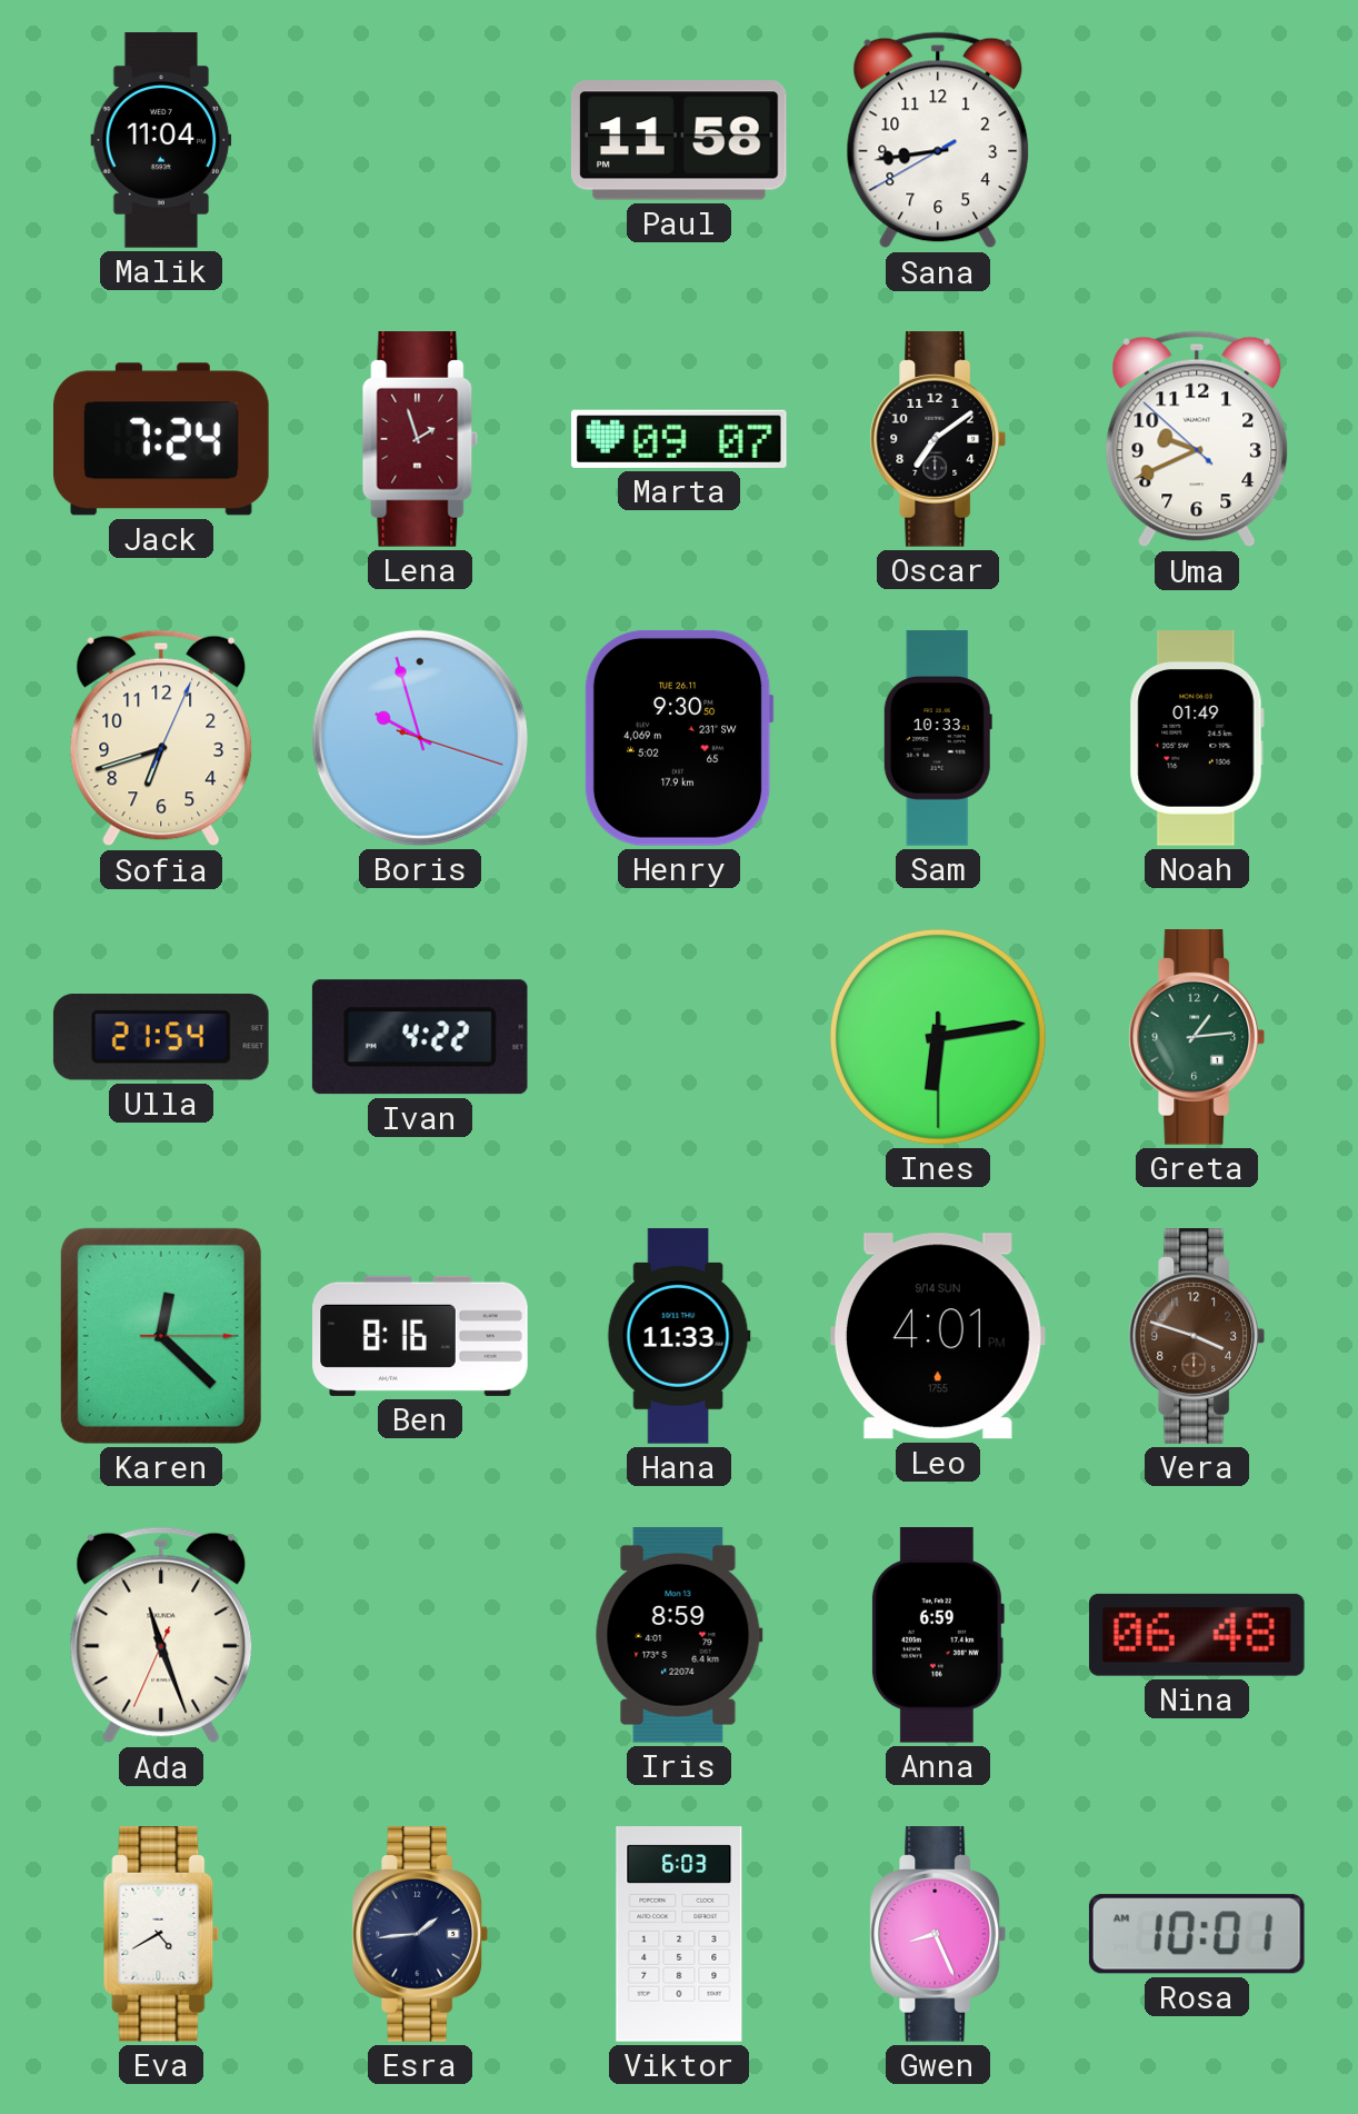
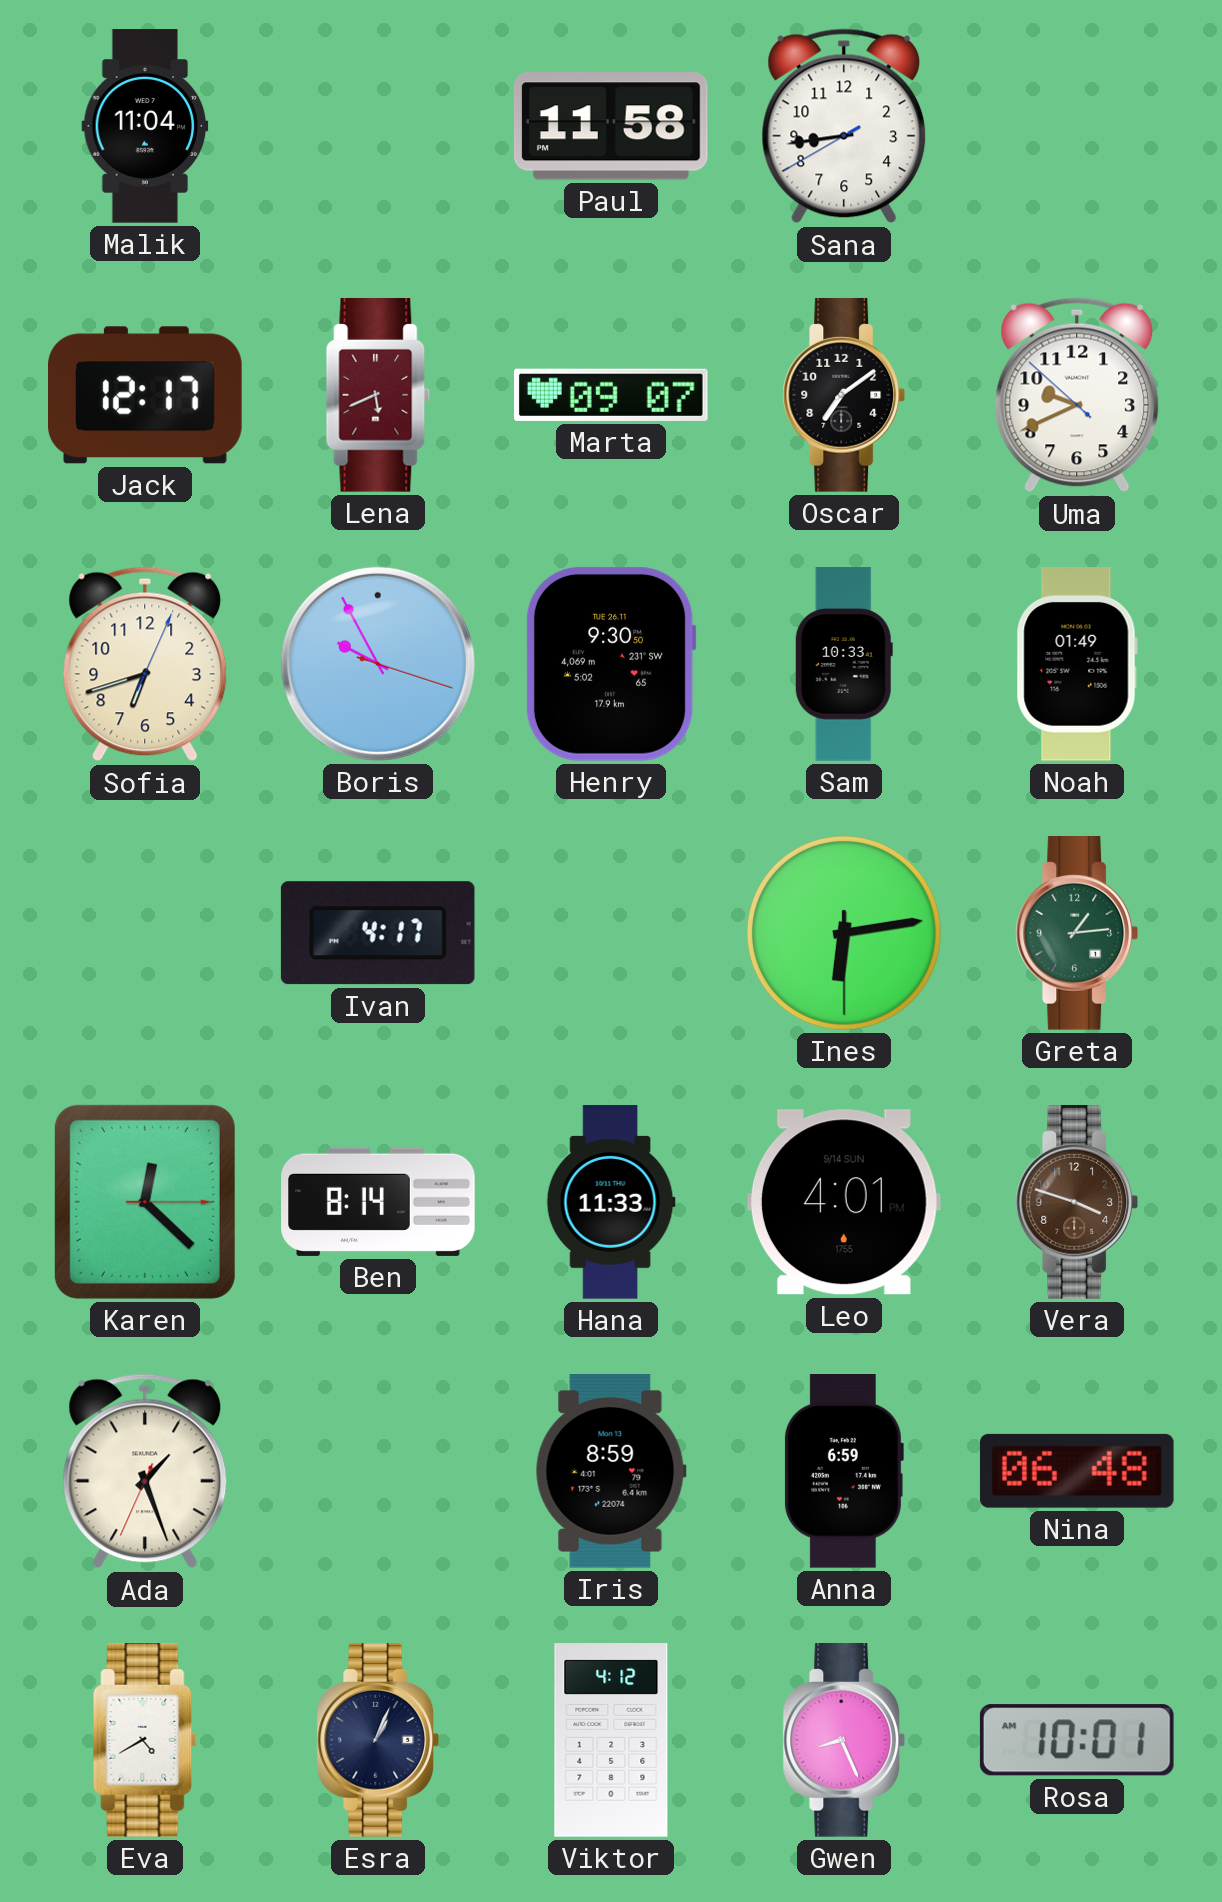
Jack: 7:24 -> 12:17 (146, 395)
Lena: 1:57 -> 5:41 (378, 396)
Boris: 9:57 -> 9:55 (378, 664)
Ulla: 21:54 -> none (161, 1037)
Ivan: 4:22 -> 4:17 (378, 933)
Ben: 8:16 -> 8:14 (378, 1202)
Ada: 11:26 -> 1:26 (145, 1471)
Esra: 1:44 -> 1:04 (378, 1741)
Viktor: 6:03 -> 4:12 (611, 1740)
